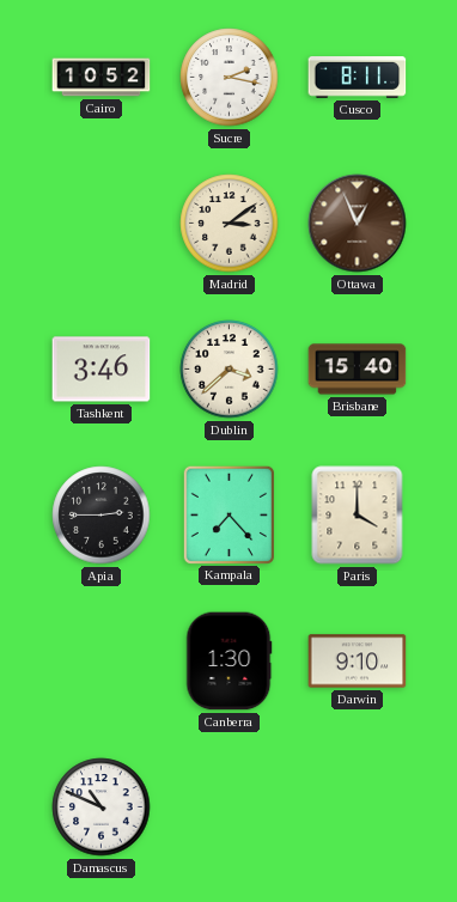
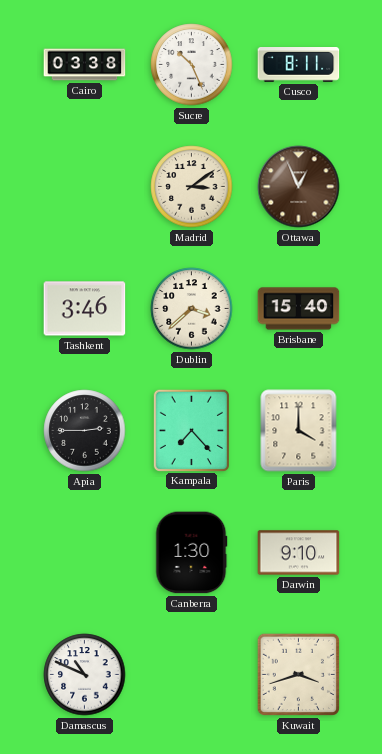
Cairo: 10:52 -> 03:38 (85, 65)
Sucre: 2:17 -> 10:26 (192, 65)
Kuwait: none -> 3:42 (298, 674)
